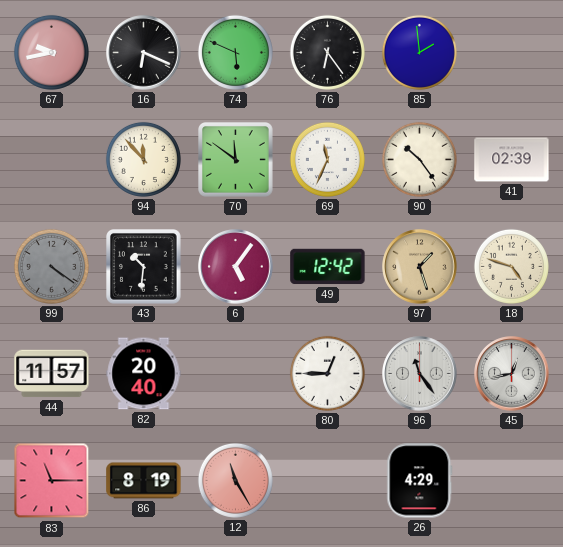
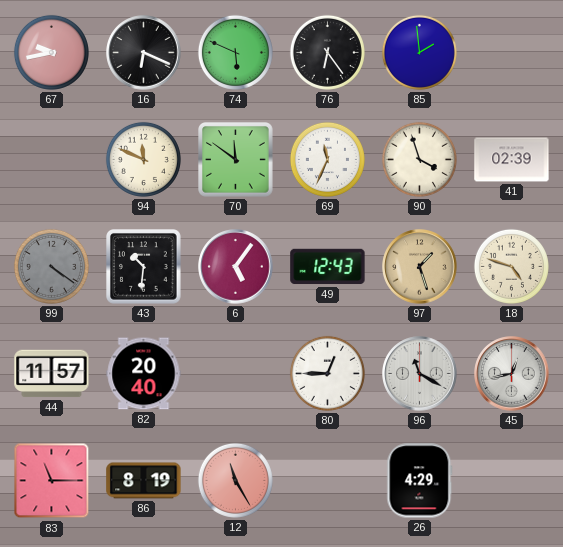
94: 11:53 -> 11:49 (143, 159)
90: 10:24 -> 3:57 (419, 159)
49: 12:42 -> 12:43 (328, 267)
96: 11:24 -> 11:20 (420, 374)
